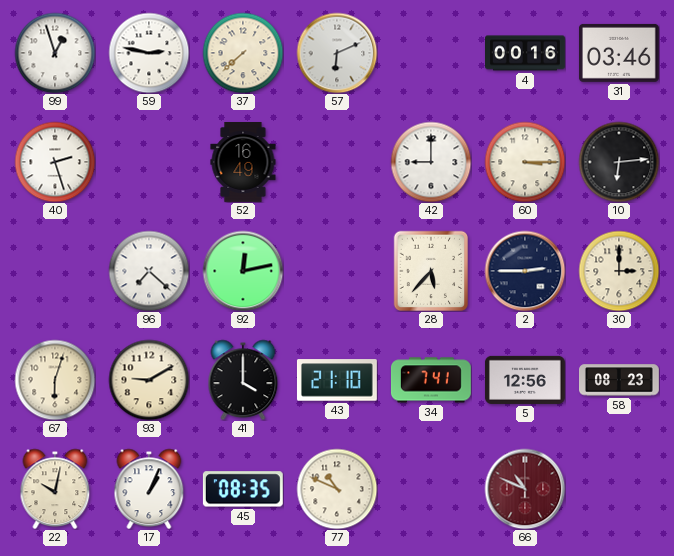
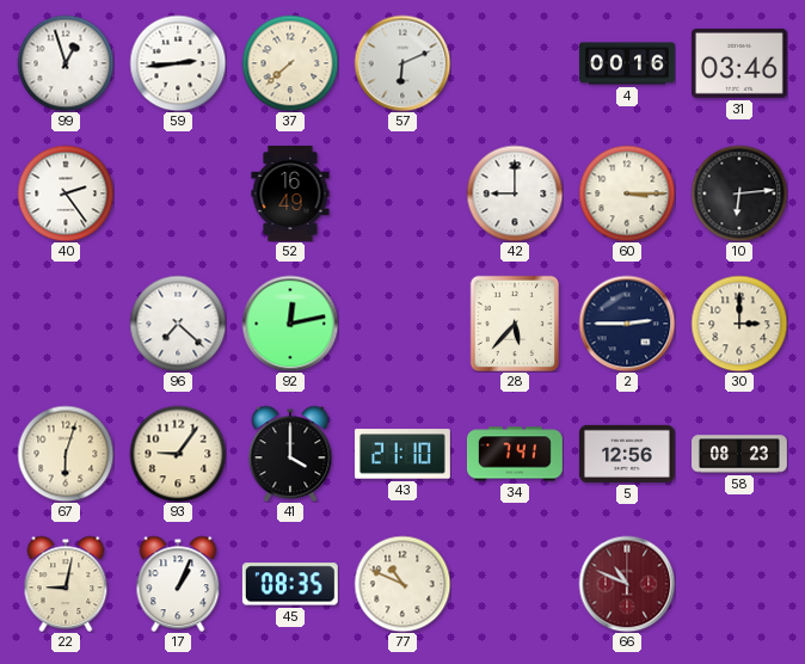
59: 2:47 -> 2:44 (178, 63)
40: 2:27 -> 2:24 (66, 193)
93: 9:10 -> 9:06 (178, 454)
22: 10:02 -> 9:02 (66, 584)
